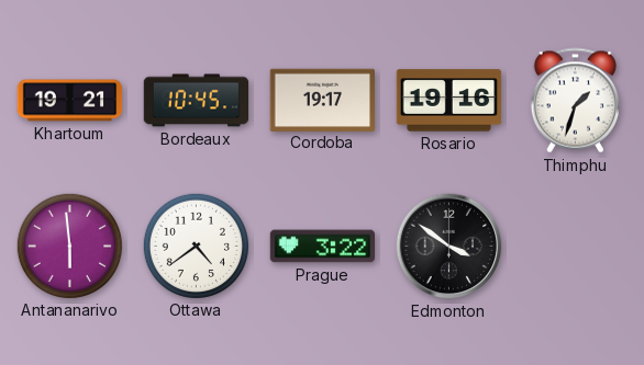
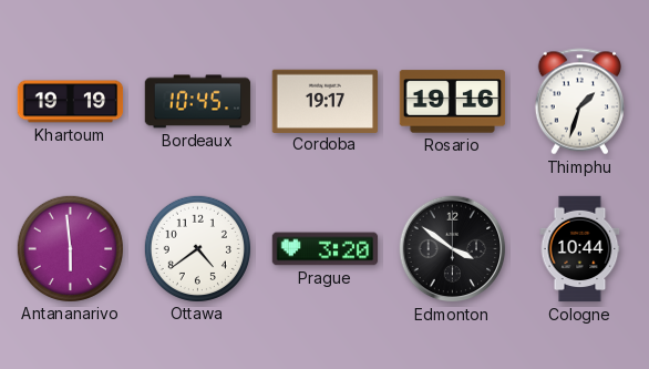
Khartoum: 19:21 -> 19:19 (71, 102)
Prague: 3:22 -> 3:20 (326, 249)
Cologne: none -> 10:44 (580, 249)
